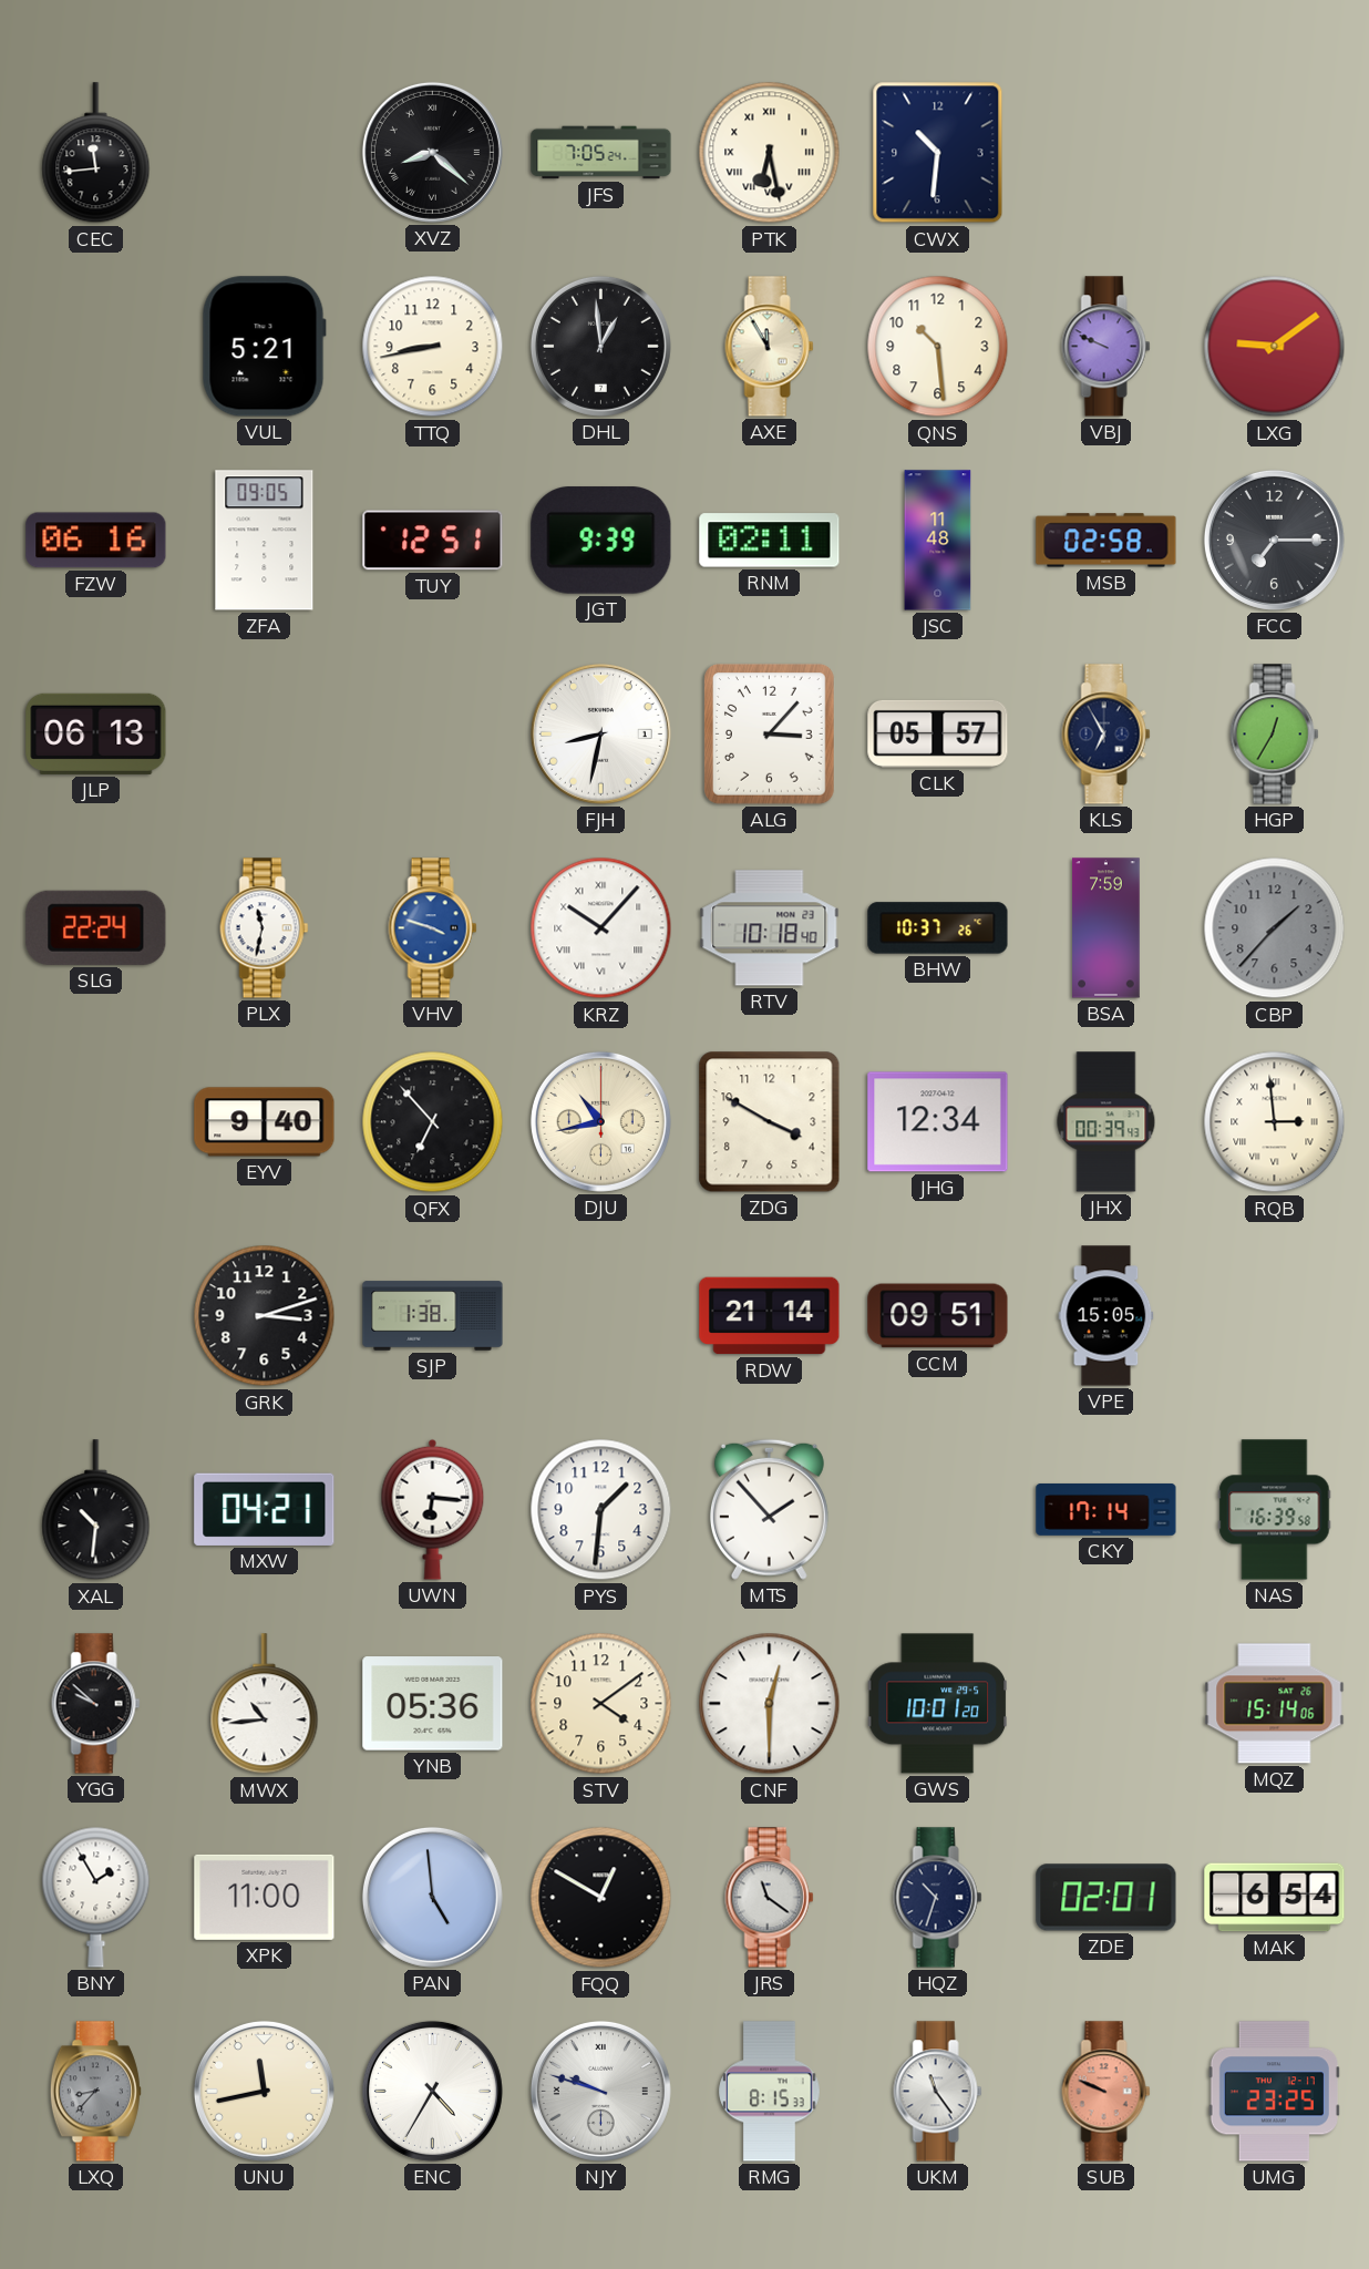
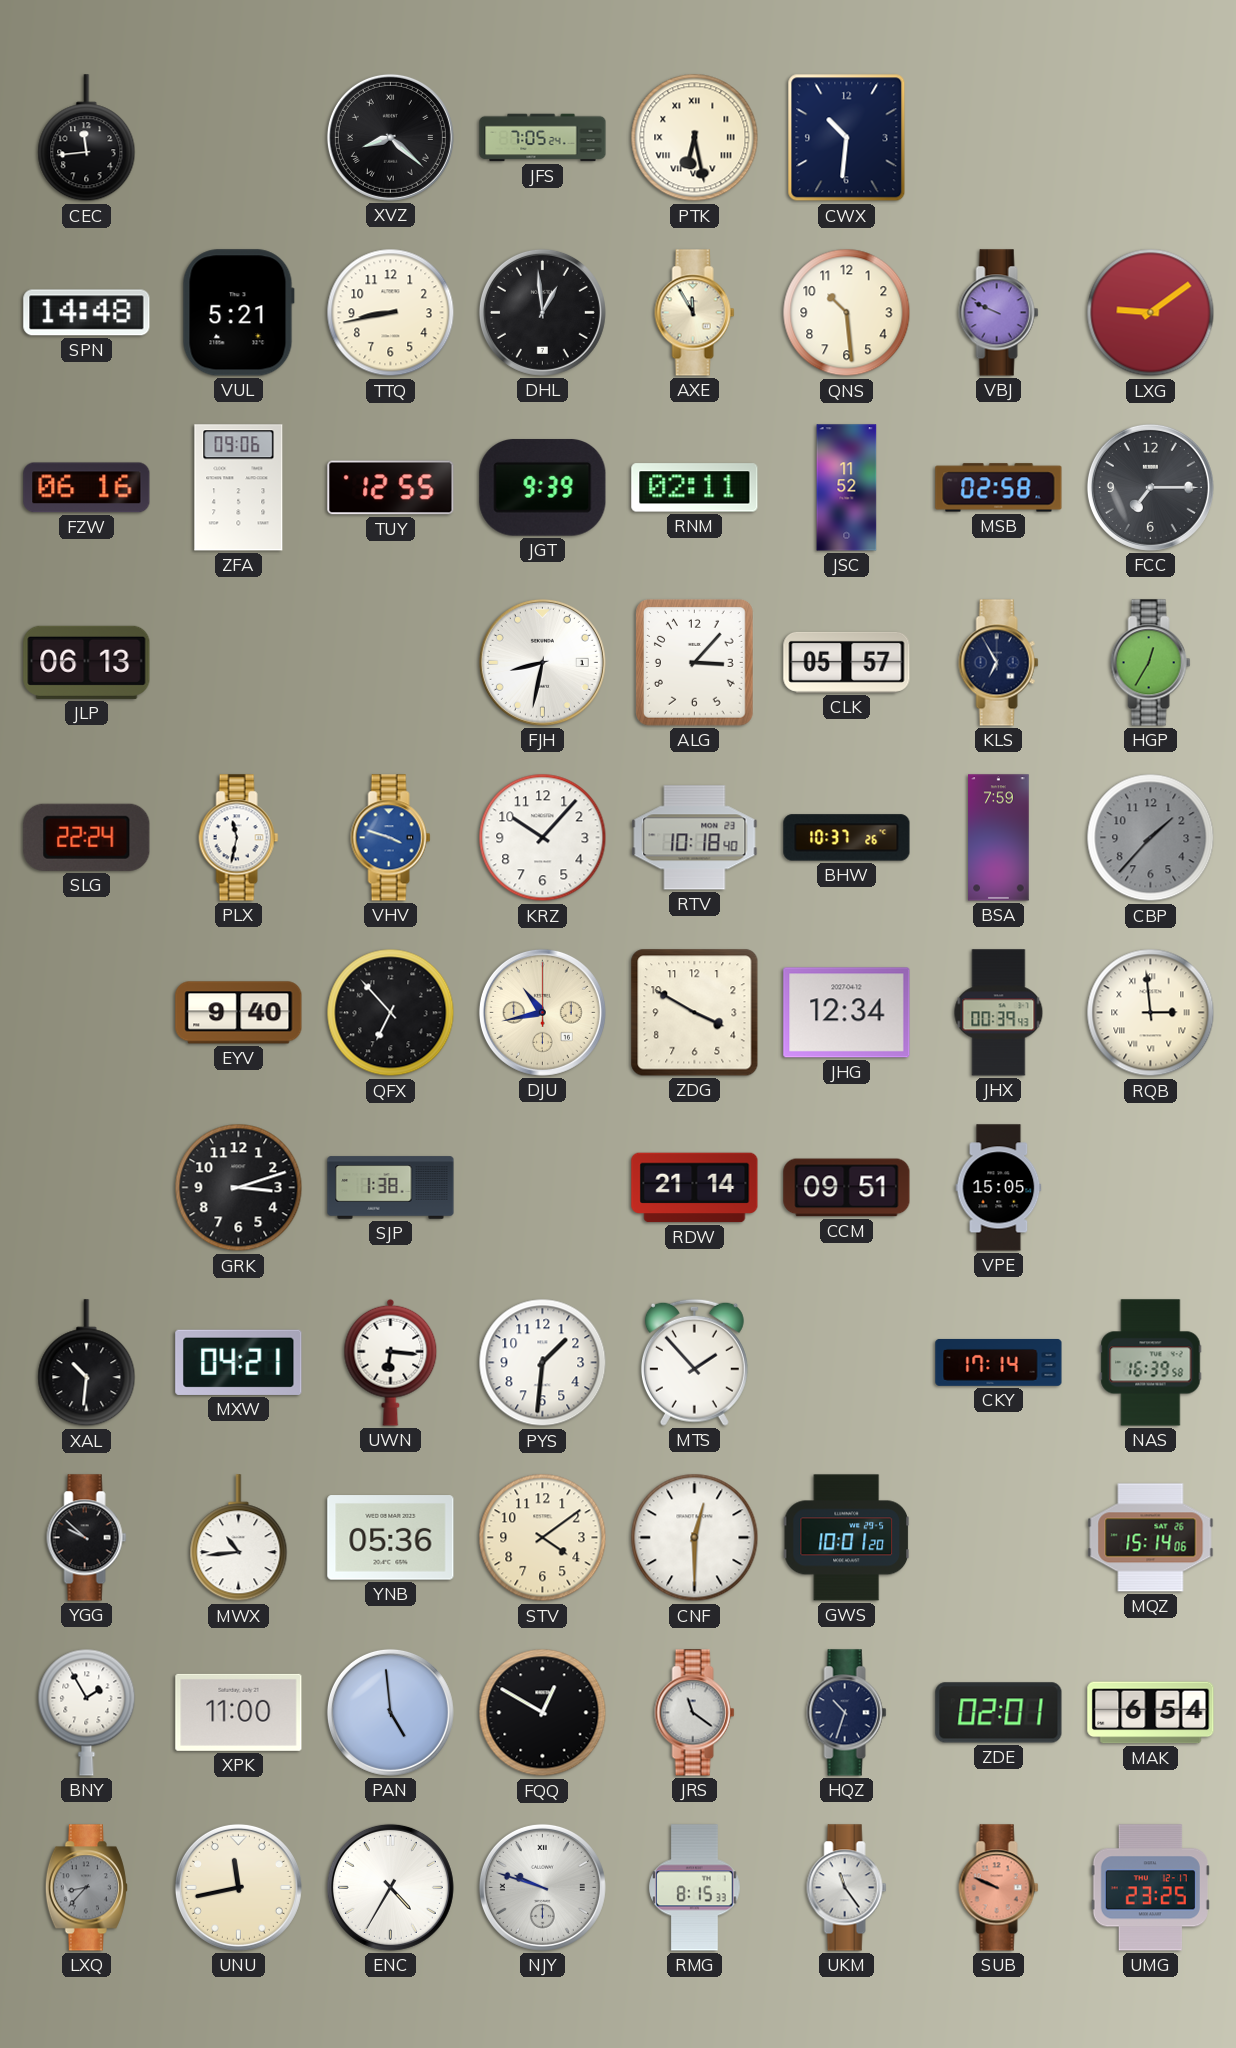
SPN: none -> 14:48 (87, 313)
ZFA: 09:05 -> 09:06 (239, 488)
TUY: 12:51 -> 12:55 (391, 488)
JSC: 11:48 -> 11:52 (847, 488)
KRZ numerals: Roman -> Arabic (543, 838)
